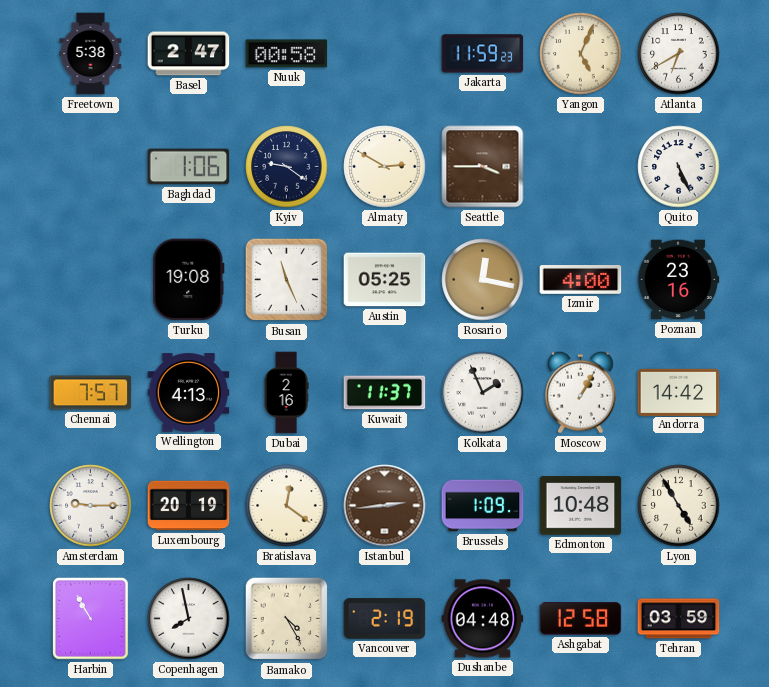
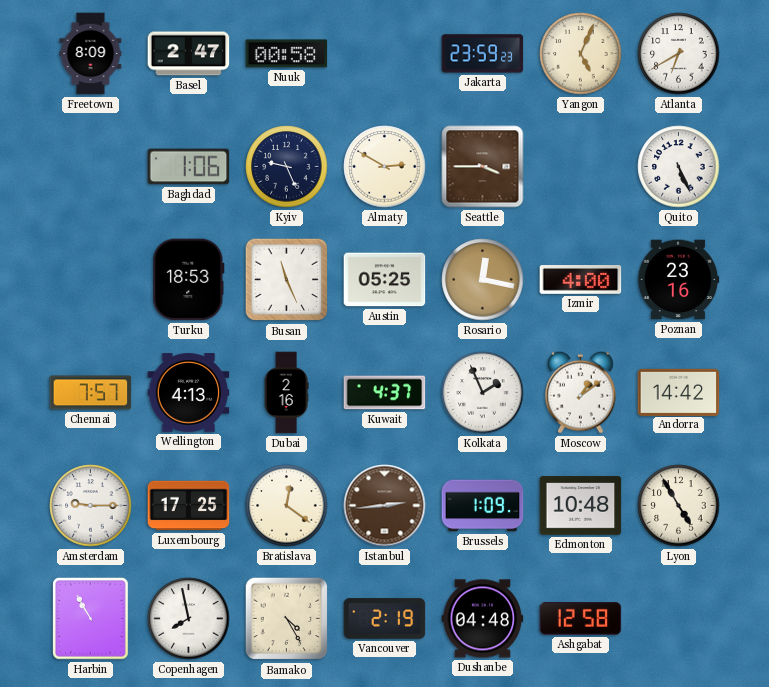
Freetown: 5:38 -> 8:09 (91, 54)
Jakarta: 11:59 -> 23:59 (483, 54)
Kyiv: 9:21 -> 9:26 (287, 167)
Turku: 19:08 -> 18:53 (189, 280)
Kuwait: 11:37 -> 4:37 (385, 393)
Moscow: 1:05 -> 1:09 (581, 392)
Luxembourg: 20:19 -> 17:25 (189, 506)
Tehran: 03:59 -> none (679, 619)
